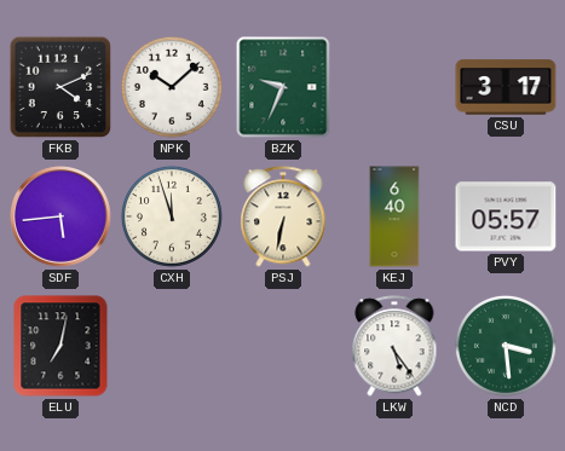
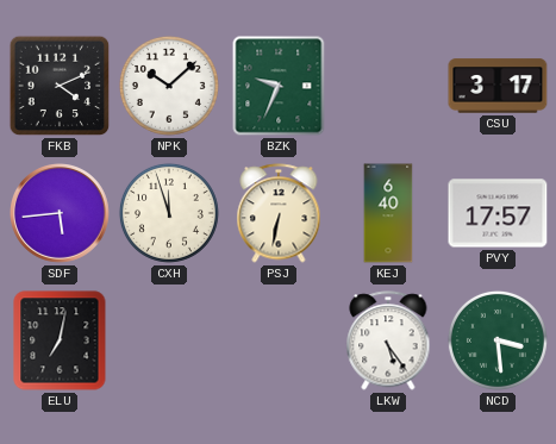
PVY: 05:57 -> 17:57 (498, 213)
